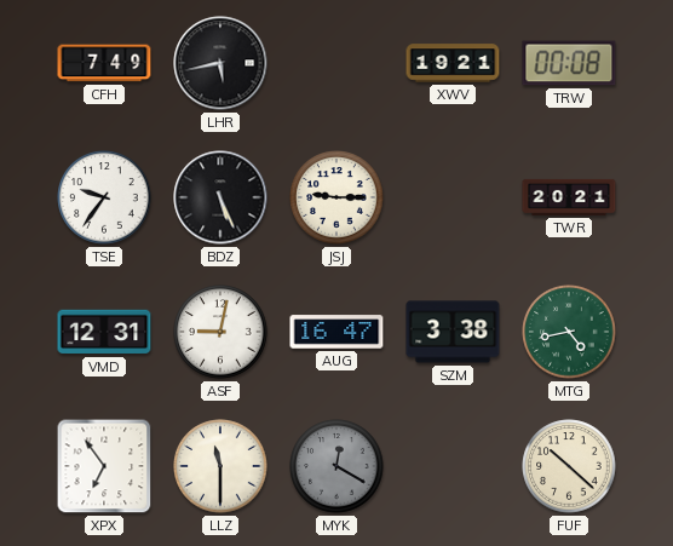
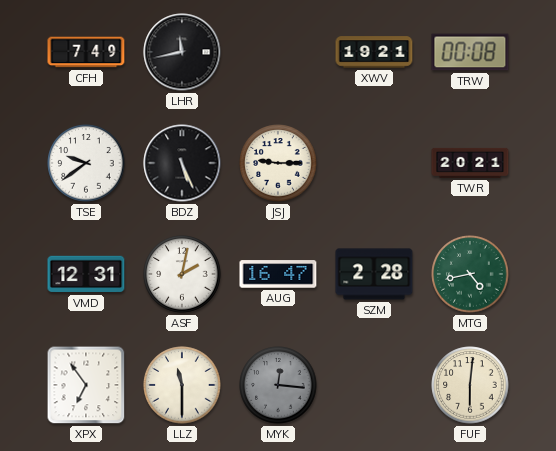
LHR: 5:43 -> 11:43 (182, 52)
TSE: 9:36 -> 9:39 (86, 163)
ASF: 9:02 -> 2:02 (182, 274)
SZM: 3:38 -> 2:28 (374, 274)
MYK: 12:20 -> 12:16 (278, 385)
FUF: 10:22 -> 6:01 (470, 385)
